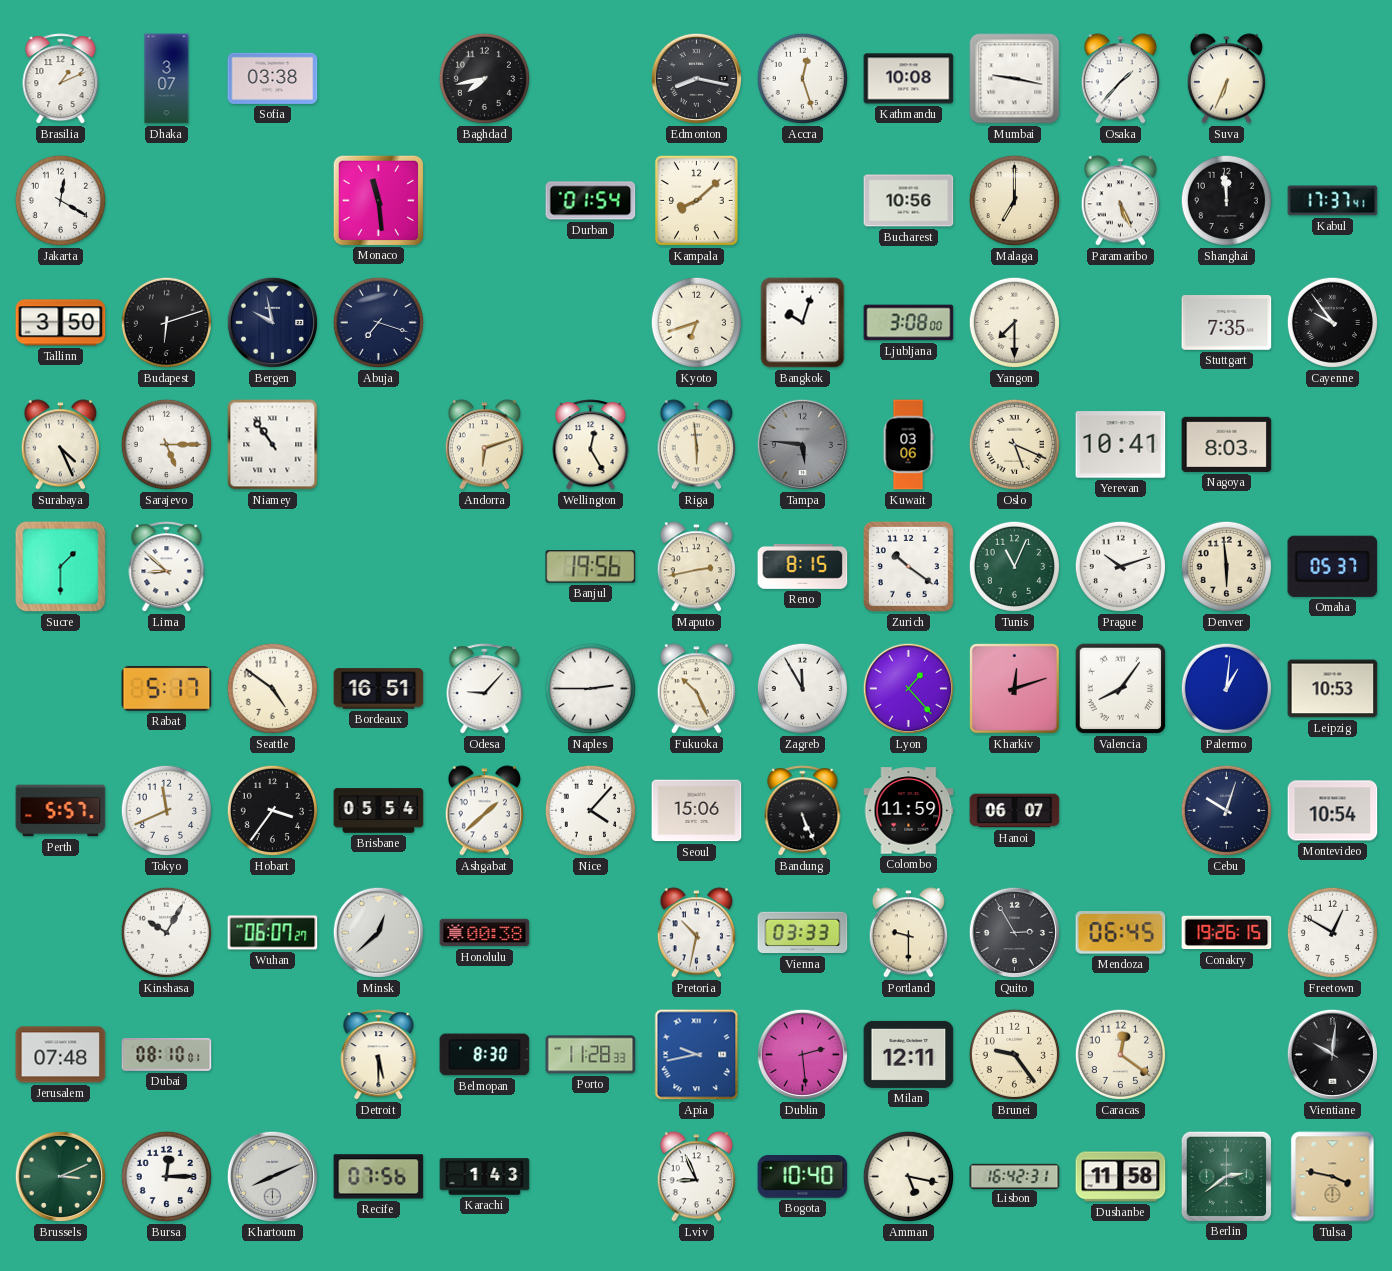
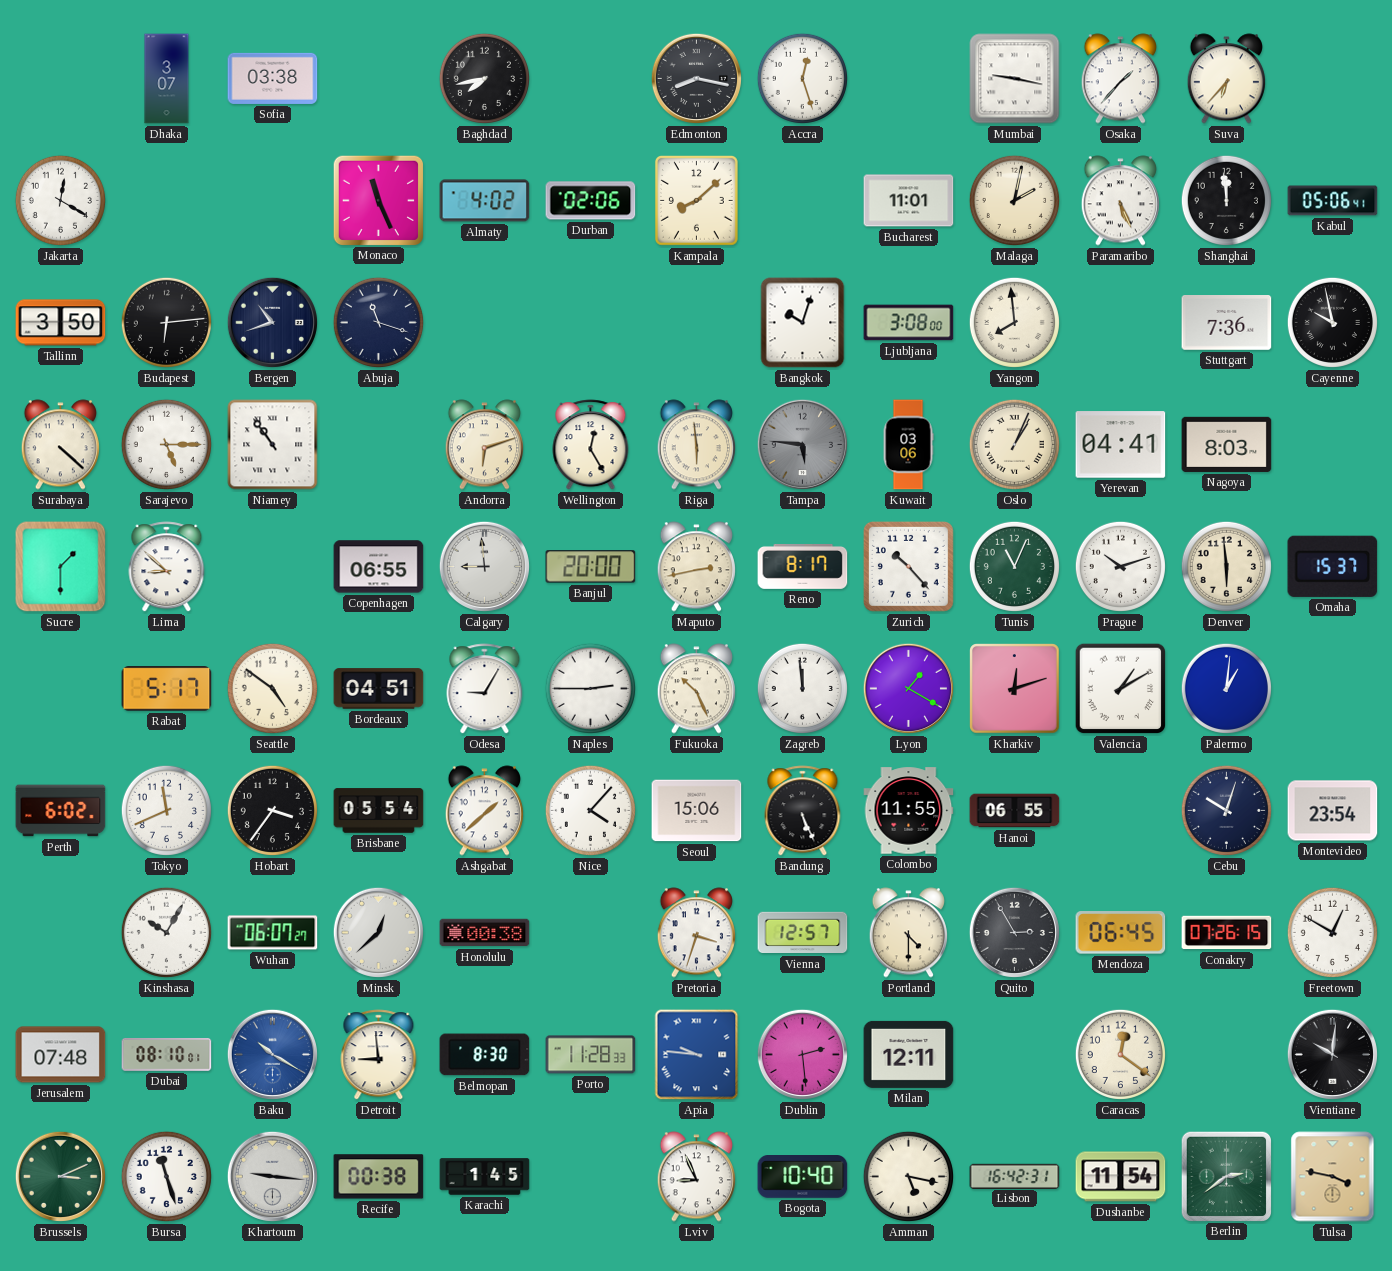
Brasilia: 1:11 -> none (61, 79)
Kathmandu: 10:08 -> none (909, 79)
Suva: 6:34 -> 6:37 (1226, 79)
Monaco: 11:29 -> 11:26 (378, 200)
Almaty: none -> 4:02 (485, 201)
Durban: 01:54 -> 02:06 (591, 201)
Bucharest: 10:56 -> 11:01 (909, 201)
Malaga: 7:00 -> 2:02 (1014, 200)
Kabul: 17:37 -> 05:06 (1333, 201)
Budapest: 6:12 -> 6:14 (166, 322)
Bergen: 9:58 -> 10:42 (272, 322)
Abuja: 7:18 -> 11:18 (378, 322)
Kyoto: 6:42 -> none (696, 322)
Yangon: 7:30 -> 7:59 (1014, 322)
Stuttgart: 7:35 -> 7:36 (1227, 323)
Cayenne: 9:54 -> 9:58 (1332, 322)
Surabaya: 4:26 -> 4:22 (60, 445)
Oslo: 5:19 -> 1:04 (1014, 444)
Yerevan: 10:41 -> 04:41 (1121, 445)
Copenhagen: none -> 06:55 (379, 567)
Calgary: none -> 8:59 (484, 566)
Banjul: 19:56 -> 20:00 (591, 567)
Reno: 8:15 -> 8:17 (803, 566)
Zurich: 10:21 -> 10:23 (908, 566)
Omaha: 05:37 -> 15:37 (1333, 566)
Bordeaux: 16:51 -> 04:51 (379, 689)
Odesa: 9:07 -> 9:05 (485, 689)
Zagreb: 11:55 -> 11:59 (802, 688)
Lyon: 1:23 -> 1:20 (908, 688)
Valencia: 8:06 -> 1:10 (1121, 689)
Leipzig: 10:53 -> none (1333, 689)
Perth: 5:57 -> 6:02 (61, 811)
Colombo: 11:59 -> 11:55 (909, 811)
Hanoi: 06:07 -> 06:55 (1015, 811)
Montevideo: 10:54 -> 23:54 (1333, 811)
Pretoria: 10:32 -> 3:33 (696, 933)
Vienna: 03:33 -> 12:57 (803, 933)
Portland: 9:30 -> 4:30 (908, 933)
Conakry: 19:26 -> 07:26 (1227, 933)
Baku: none -> 10:20 (272, 1054)
Detroit: 5:30 -> 8:59 (379, 1055)
Apia: 9:43 -> 9:46 (697, 1055)
Brunei: 9:24 -> none (1014, 1054)
Bursa: 12:15 -> 11:27 (166, 1176)
Khartoum: 8:11 -> 9:16 (272, 1176)
Recife: 07:56 -> 00:38 (379, 1177)
Karachi: 1:43 -> 1:45 (485, 1177)
Dushanbe: 11:58 -> 11:54 (1121, 1177)
